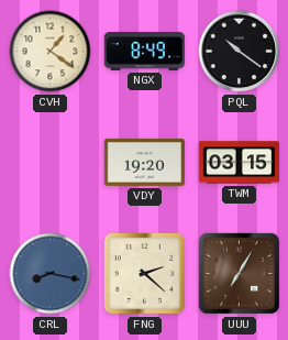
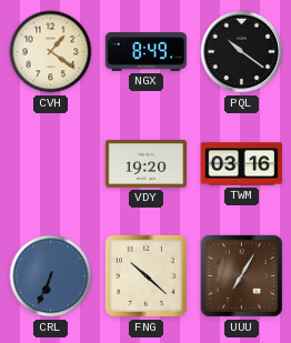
TWM: 03:15 -> 03:16 (241, 164)
CRL: 8:17 -> 6:34 (51, 276)
FNG: 2:22 -> 10:22 (145, 275)
